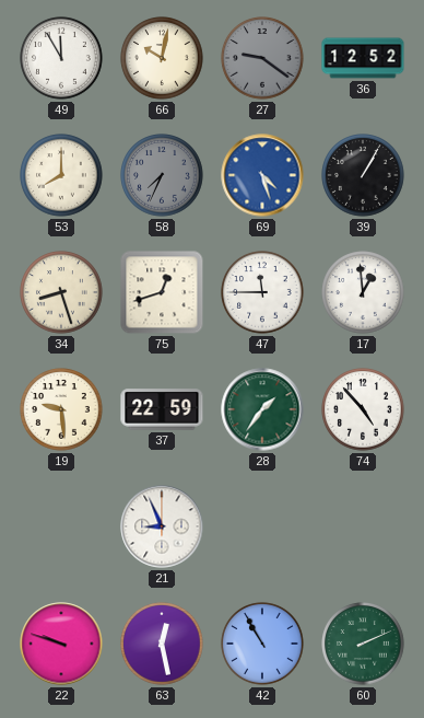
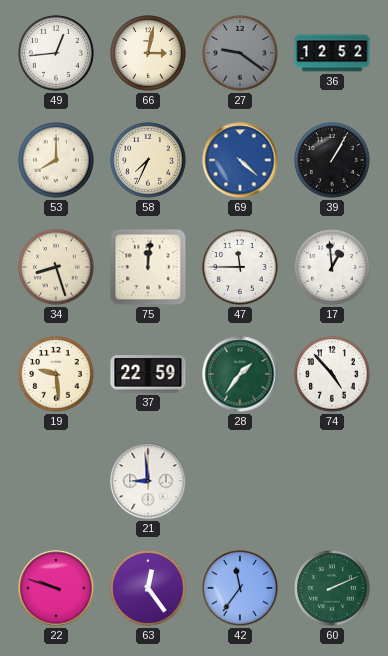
49: 11:55 -> 12:44 (56, 53)
66: 10:02 -> 3:02 (148, 53)
58 dial: grey -> cream (148, 160)
69: 4:27 -> 4:22 (240, 160)
75: 12:42 -> 12:01 (148, 267)
21: 8:56 -> 8:59 (148, 481)
63: 12:28 -> 12:24 (148, 588)
42: 10:55 -> 11:36 (240, 588)
